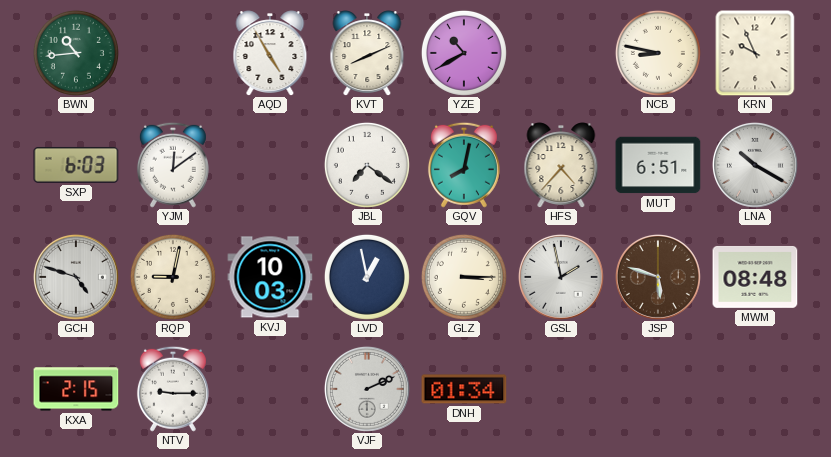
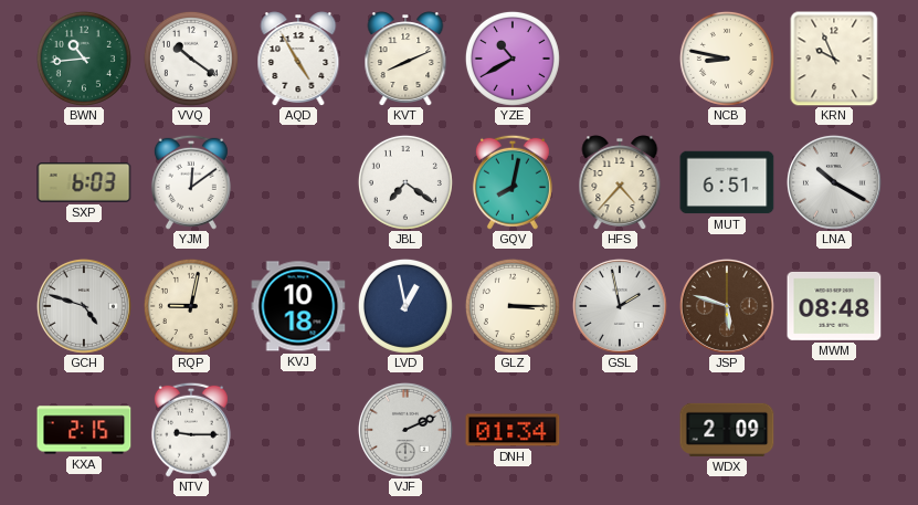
VVQ: none -> 10:21 (191, 59)
KVJ: 10:03 -> 10:18 (298, 306)
WDX: none -> 2:09 (727, 430)
